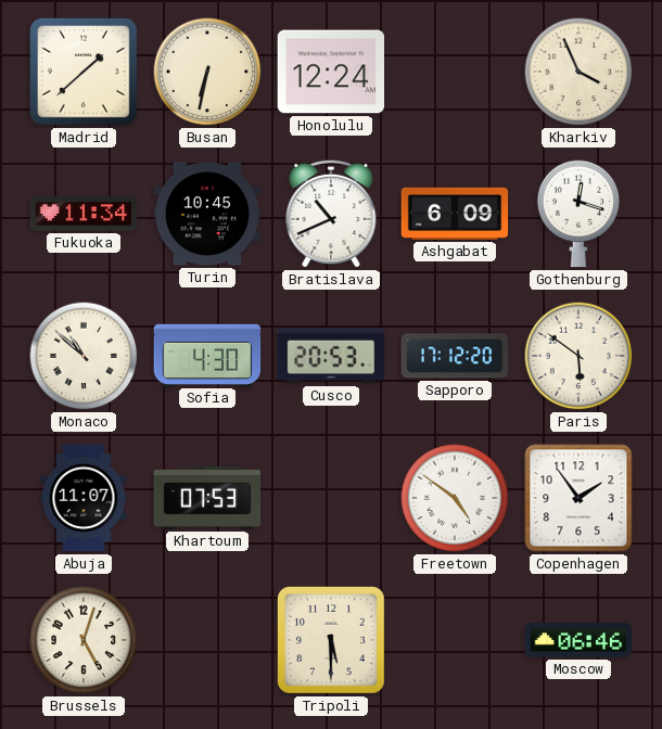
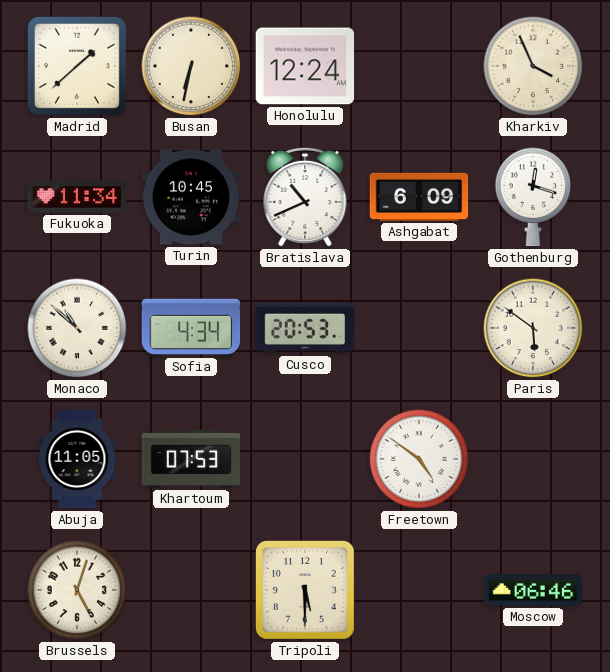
Sofia: 4:30 -> 4:34 (191, 327)
Sapporo: 17:12 -> none (455, 356)
Abuja: 11:07 -> 11:05 (77, 459)
Copenhagen: 1:54 -> none (578, 498)
